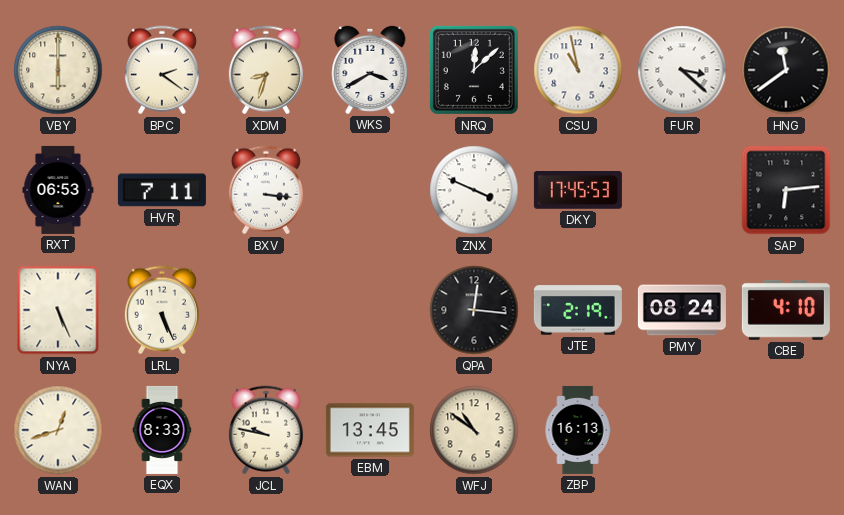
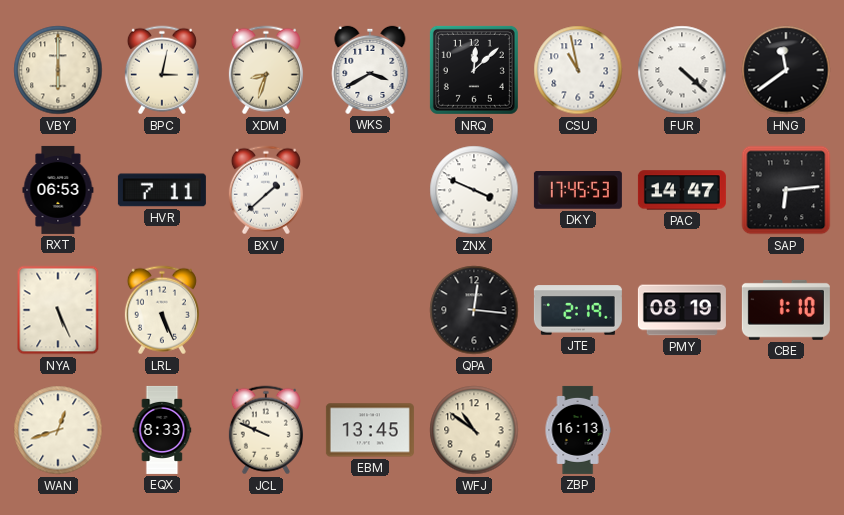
BPC: 2:21 -> 3:02 (162, 70)
FUR: 3:22 -> 4:22 (682, 70)
BXV: 3:16 -> 1:38 (266, 190)
PAC: none -> 14:47 (682, 190)
PMY: 08:24 -> 08:19 (682, 310)
CBE: 4:10 -> 1:10 (786, 310)
JCL: 9:47 -> 9:49 (266, 430)
